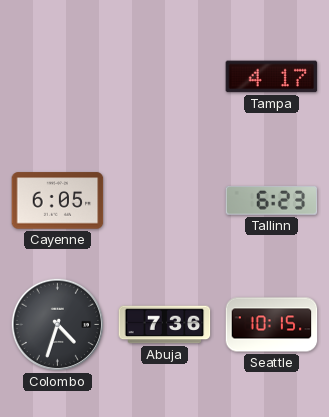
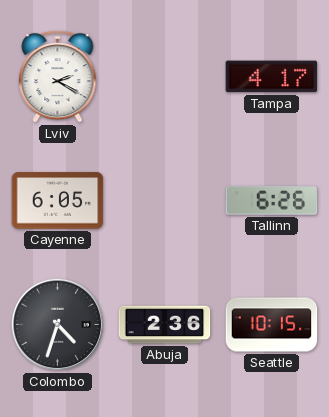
Lviv: none -> 2:20 (58, 76)
Tallinn: 6:23 -> 6:26 (272, 200)
Abuja: 7:36 -> 2:36 (165, 325)
